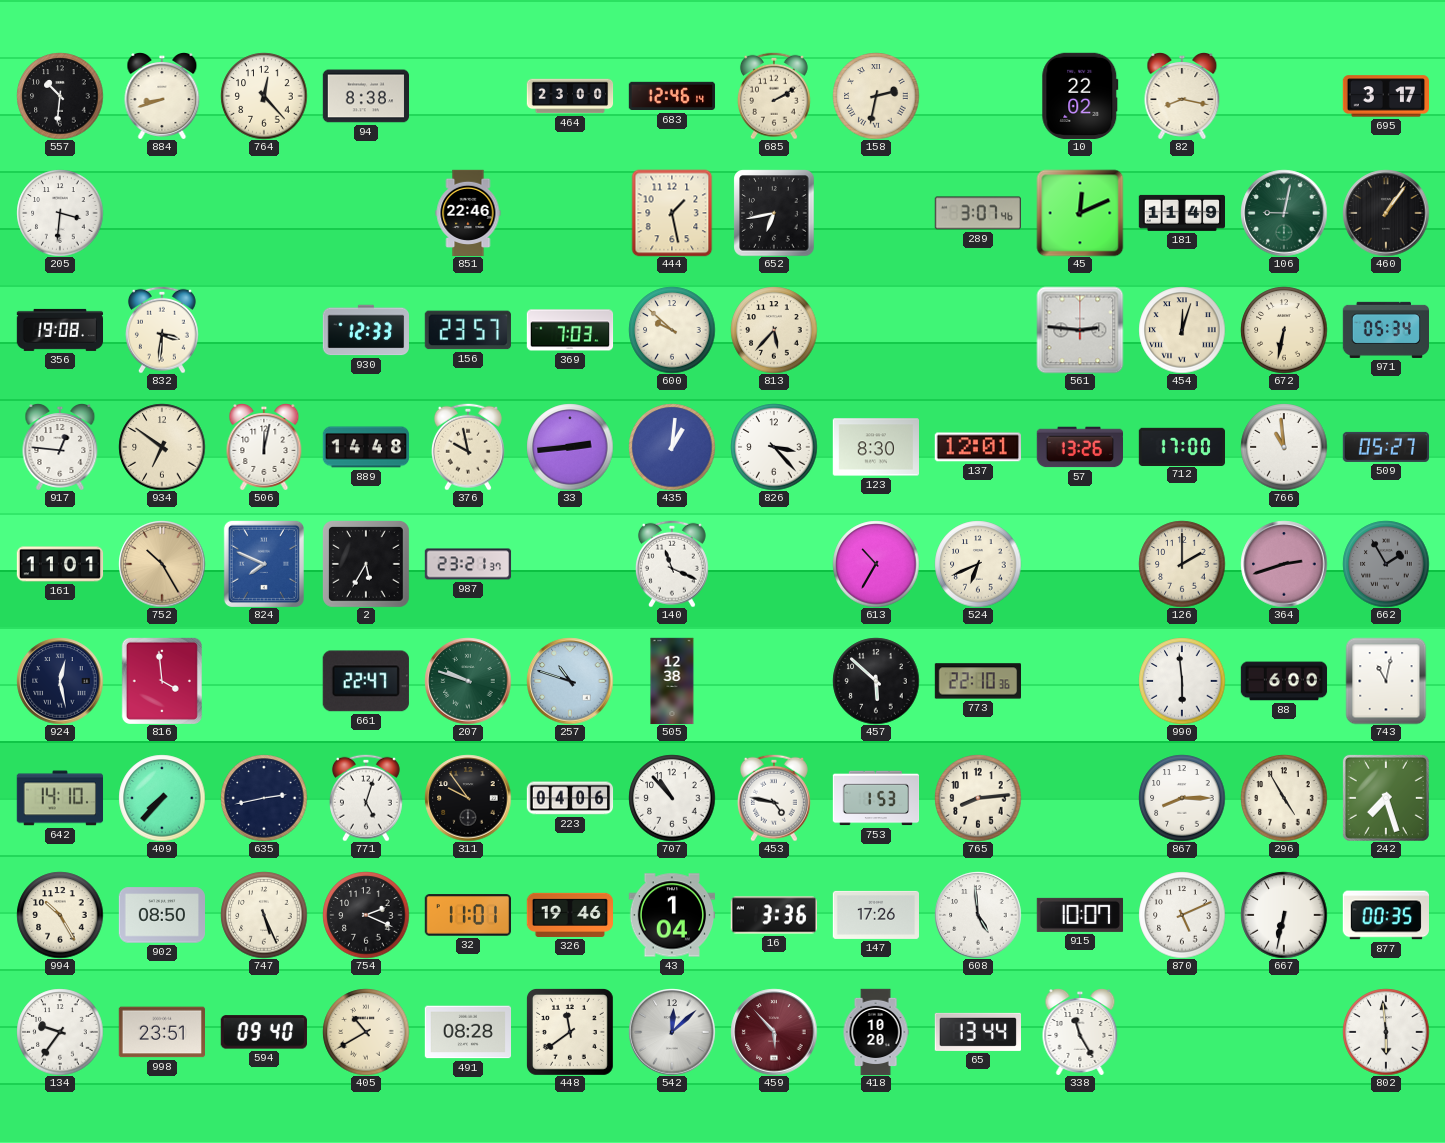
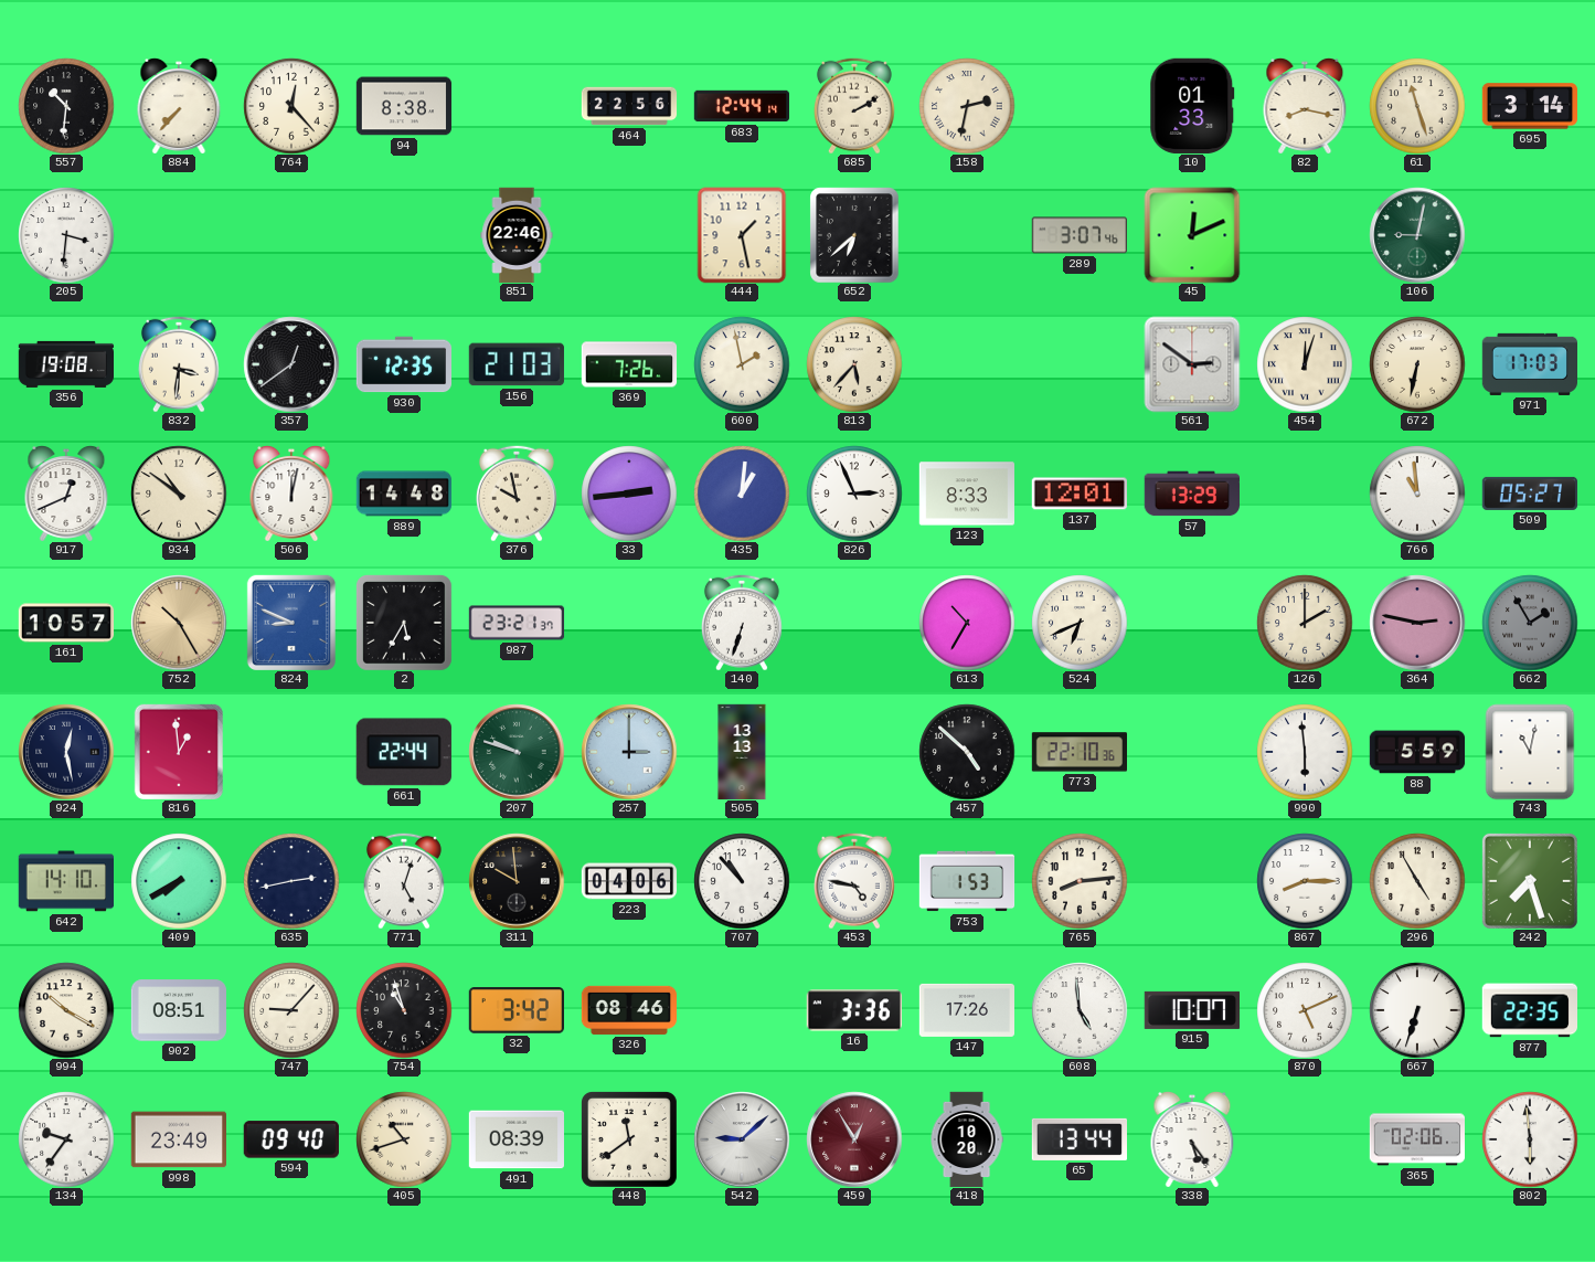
884: 8:42 -> 7:37 (179, 106)
464: 23:00 -> 22:56 (629, 106)
683: 12:46 -> 12:44 (741, 106)
10: 22:02 -> 01:33 (1192, 106)
61: none -> 11:27 (1417, 106)
695: 3:17 -> 3:14 (1529, 106)
652: 6:43 -> 6:38 (854, 235)
181: 11:49 -> none (1181, 213)
460: 1:06 -> none (1386, 213)
357: none -> 12:39 (291, 364)
930: 12:33 -> 12:35 (403, 364)
156: 23:57 -> 21:03 (517, 364)
369: 7:03 -> 7:26 (629, 364)
600: 9:52 -> 1:58 (742, 364)
561: 2:46 -> 2:51 (1192, 364)
971: 05:34 -> 17:03 (1529, 364)
917: 12:46 -> 12:41 (66, 494)
934: 6:51 -> 10:51 (179, 494)
826: 3:23 -> 2:56 (854, 494)
123: 8:30 -> 8:33 (966, 494)
57: 13:26 -> 13:29 (1191, 494)
712: 17:00 -> none (1181, 446)
161: 11:01 -> 10:57 (66, 623)
824: 7:49 -> 8:49 (291, 623)
140: 11:19 -> 6:33 (742, 623)
364: 2:42 -> 2:47 (1417, 623)
816: 3:59 -> 12:59 (179, 752)
661: 22:47 -> 22:44 (404, 752)
257: 10:48 -> 3:00 (629, 752)
505: 12:38 -> 13:13 (742, 752)
457: 5:52 -> 4:52 (967, 752)
88: 6:00 -> 5:59 (1417, 752)
409: 7:37 -> 7:40 (179, 881)
311: 9:54 -> 9:59 (517, 881)
994: 10:25 -> 10:20 (66, 1010)
902: 08:50 -> 08:51 (178, 1010)
747: 5:26 -> 9:07 (291, 1010)
754: 2:19 -> 10:57 (404, 1010)
32: 11:01 -> 3:42 (515, 1010)
326: 19:46 -> 08:46 (628, 1010)
43: 1:04 -> none (671, 915)
667: 6:32 -> 6:33 (1417, 1010)
877: 00:35 -> 22:35 (1529, 1010)
998: 23:51 -> 23:49 (178, 1139)
405: 10:40 -> 10:42 (404, 1139)
491: 08:28 -> 08:39 (515, 1139)
542: 12:08 -> 9:08 (742, 1139)
459: 5:53 -> 12:55 (854, 1139)
338: 11:25 -> 5:24 (1192, 1139)
365: none -> 02:06 (1416, 1139)
